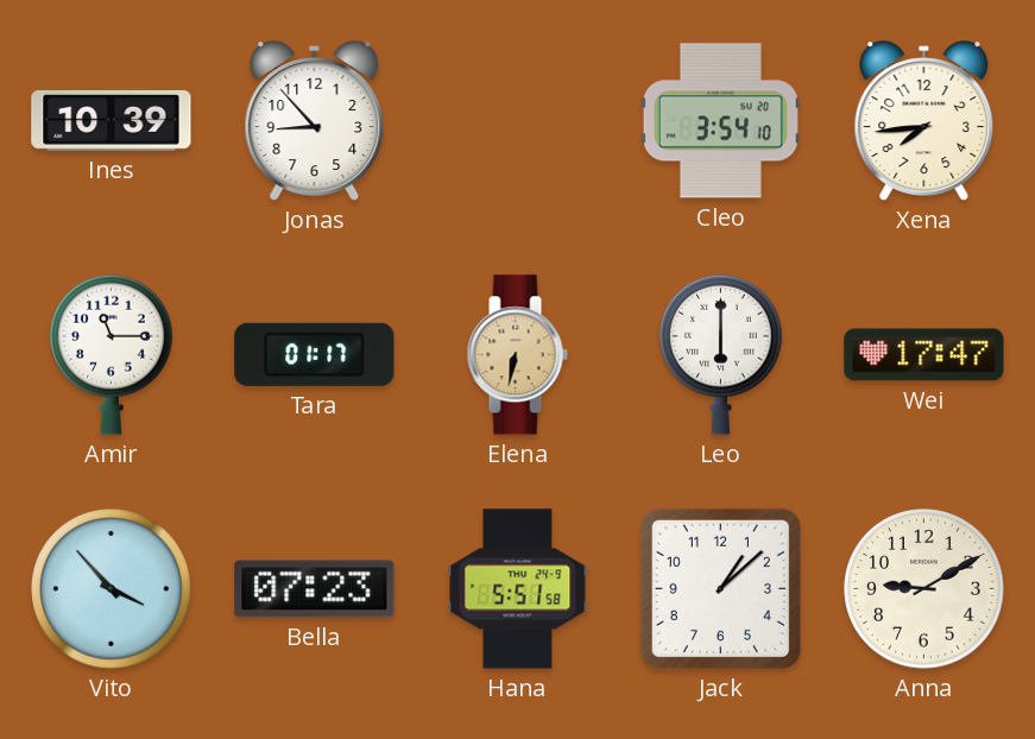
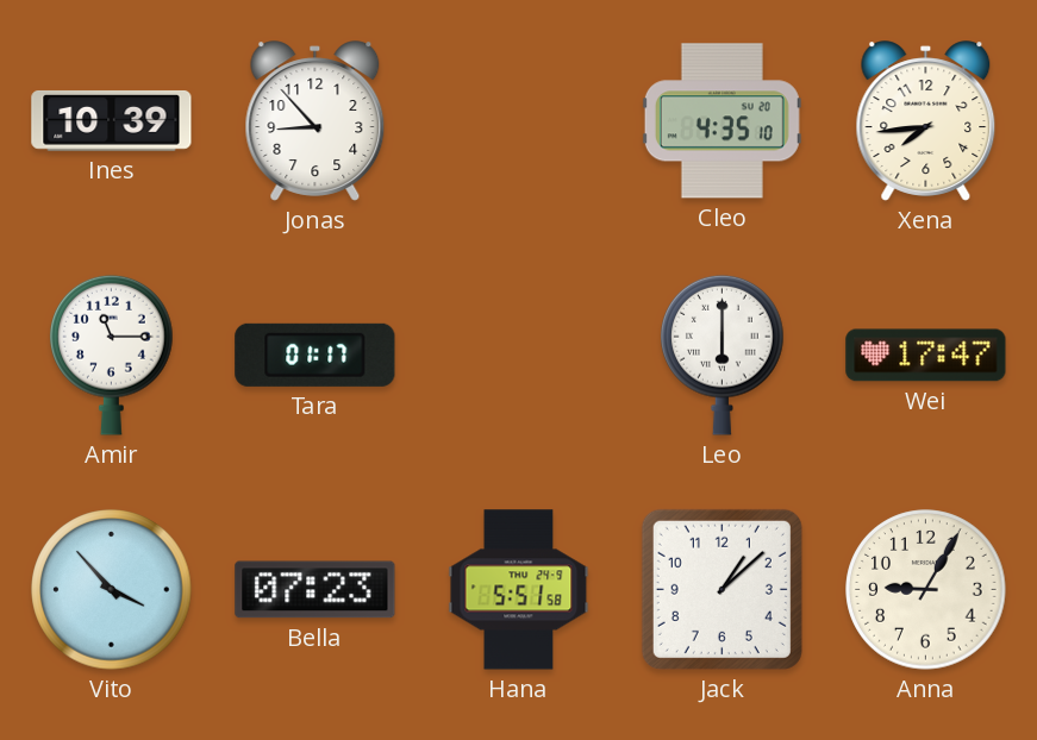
Cleo: 3:54 -> 4:35 (721, 121)
Elena: 6:32 -> none (517, 355)
Anna: 9:10 -> 9:05 (926, 590)
